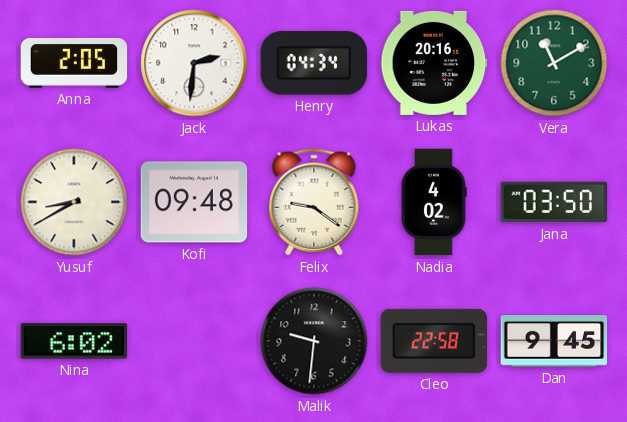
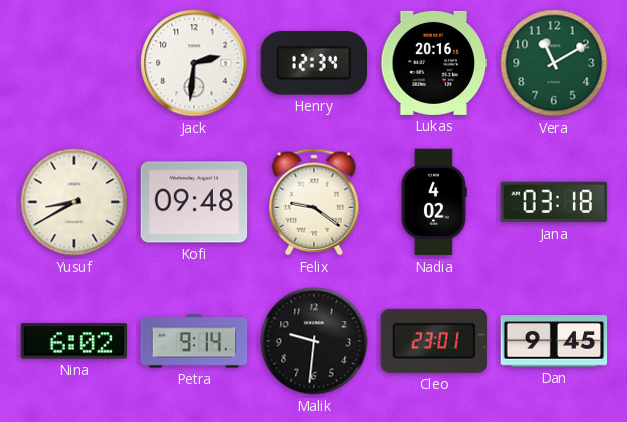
Anna: 2:05 -> none (74, 63)
Henry: 04:34 -> 12:34 (313, 63)
Jana: 03:50 -> 03:18 (554, 202)
Petra: none -> 9:14 (194, 341)
Cleo: 22:58 -> 23:01 (433, 341)
